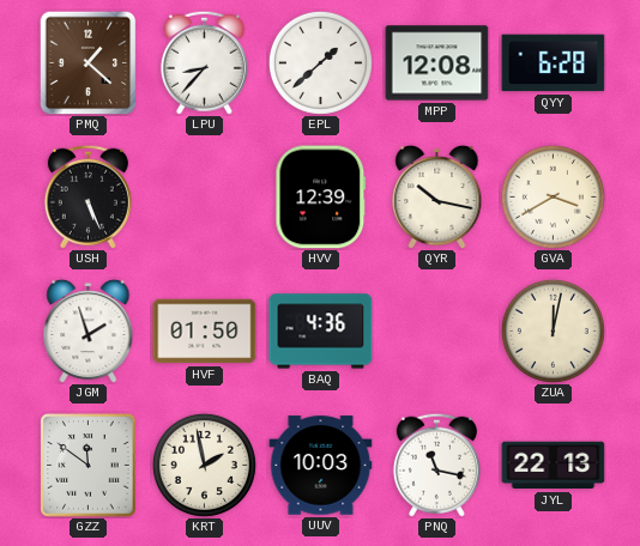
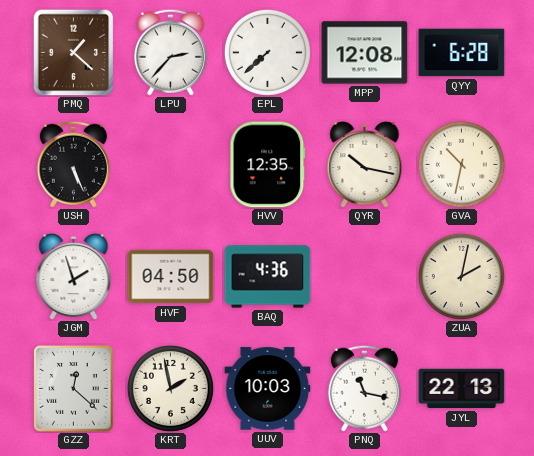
LPU: 8:37 -> 2:37 (170, 52)
EPL: 1:38 -> 7:38 (267, 52)
HVV: 12:39 -> 12:35 (268, 165)
GVA: 3:40 -> 10:32 (461, 164)
HVF: 01:50 -> 04:50 (171, 277)
ZUA: 12:02 -> 2:02 (461, 276)
GZZ: 11:51 -> 12:22 (74, 389)
